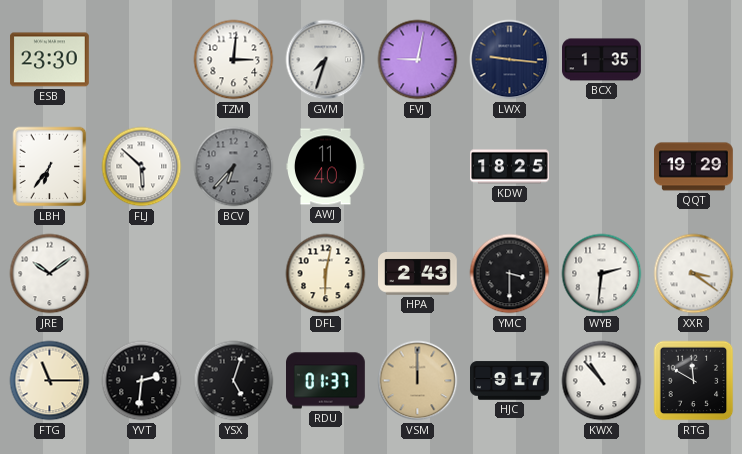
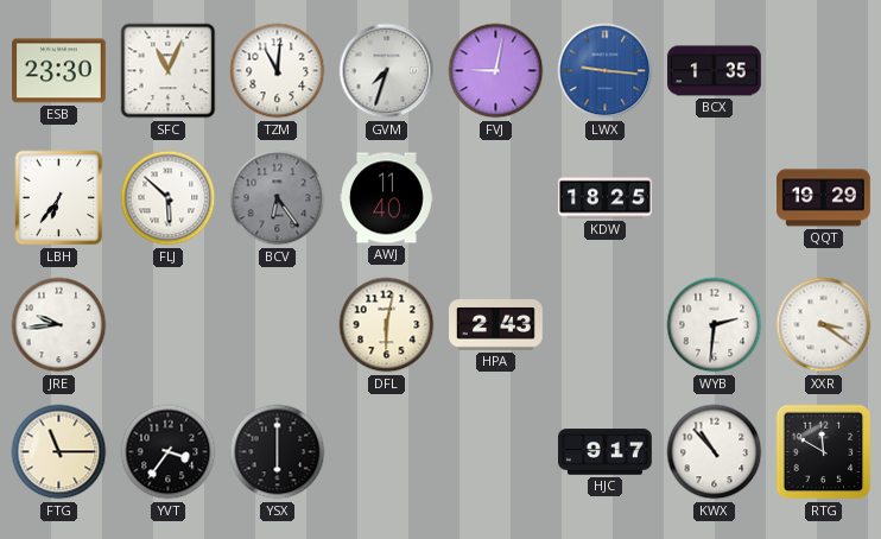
SFC: none -> 11:04 (169, 71)
TZM: 3:01 -> 11:01 (278, 71)
LWX dial: navy -> blue (606, 71)
BCV: 6:37 -> 6:24 (278, 198)
JRE: 10:09 -> 9:44 (59, 325)
YMC: 3:30 -> none (510, 274)
YVT: 2:31 -> 3:36 (169, 452)
YSX: 5:03 -> 6:00 (278, 452)
RDU: 01:37 -> none (326, 381)
VSM: 12:00 -> none (418, 381)
